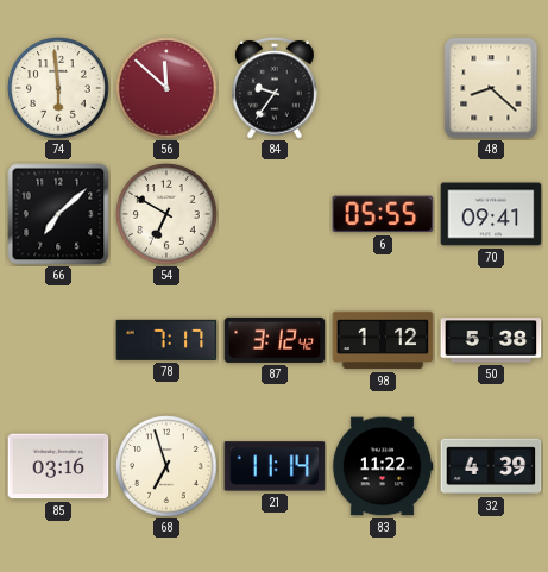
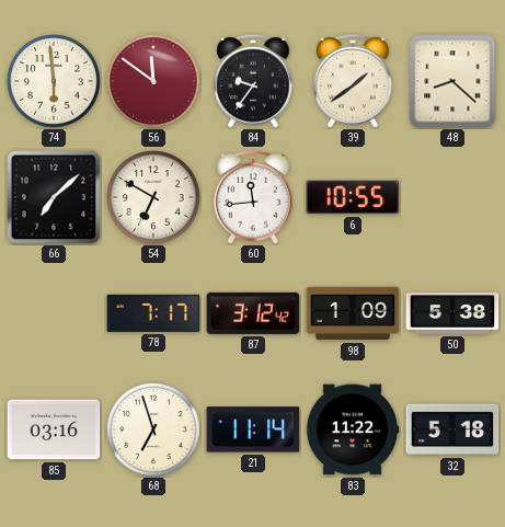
56: 11:52 -> 11:51 (153, 81)
39: none -> 1:39 (353, 81)
60: none -> 11:44 (253, 197)
6: 05:55 -> 10:55 (353, 197)
70: 09:41 -> none (491, 214)
98: 1:12 -> 1:09 (353, 313)
32: 4:39 -> 5:18 (452, 429)
